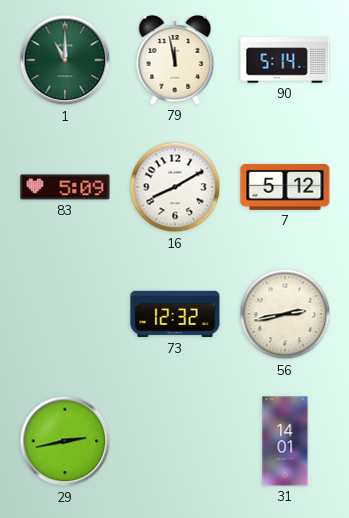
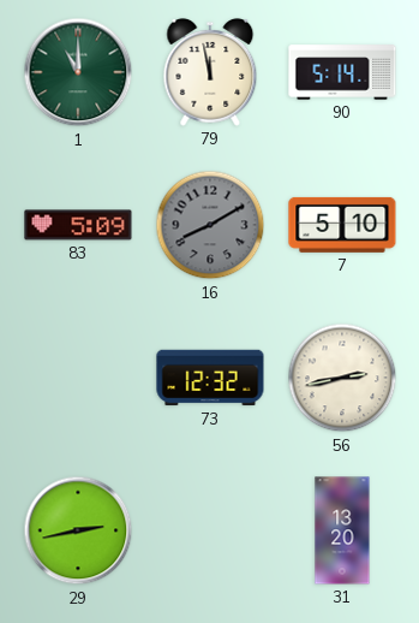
16 dial: white -> grey (210, 225)
7: 5:12 -> 5:10 (342, 225)
31: 14:01 -> 13:20 (342, 530)
